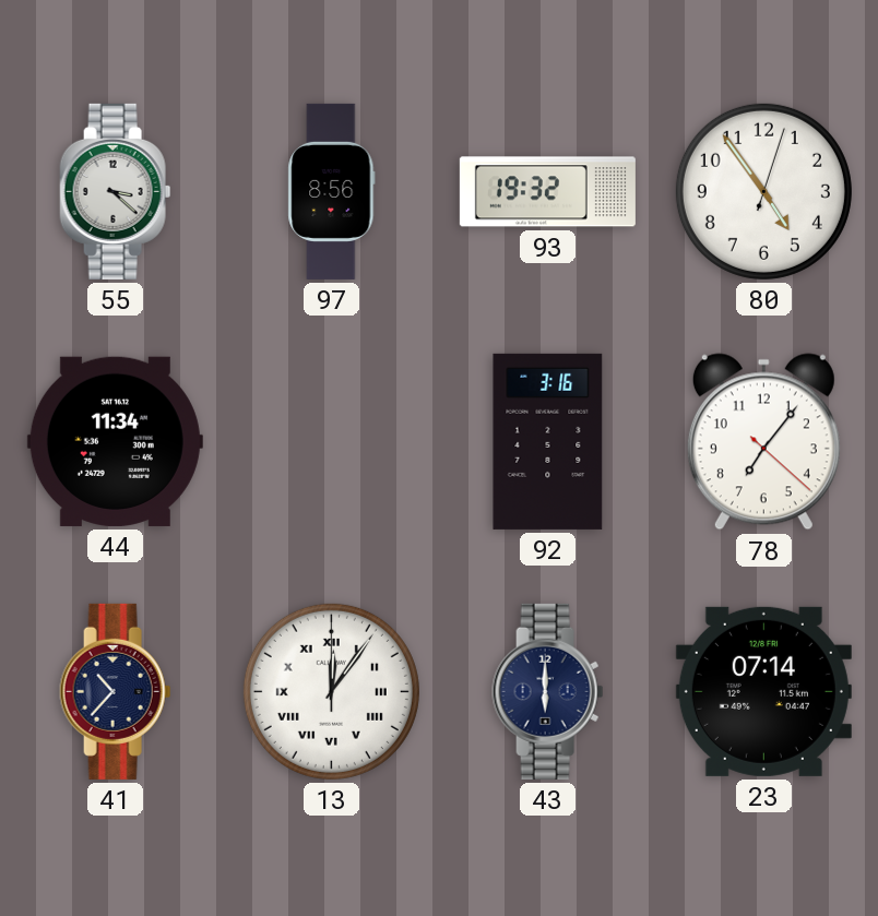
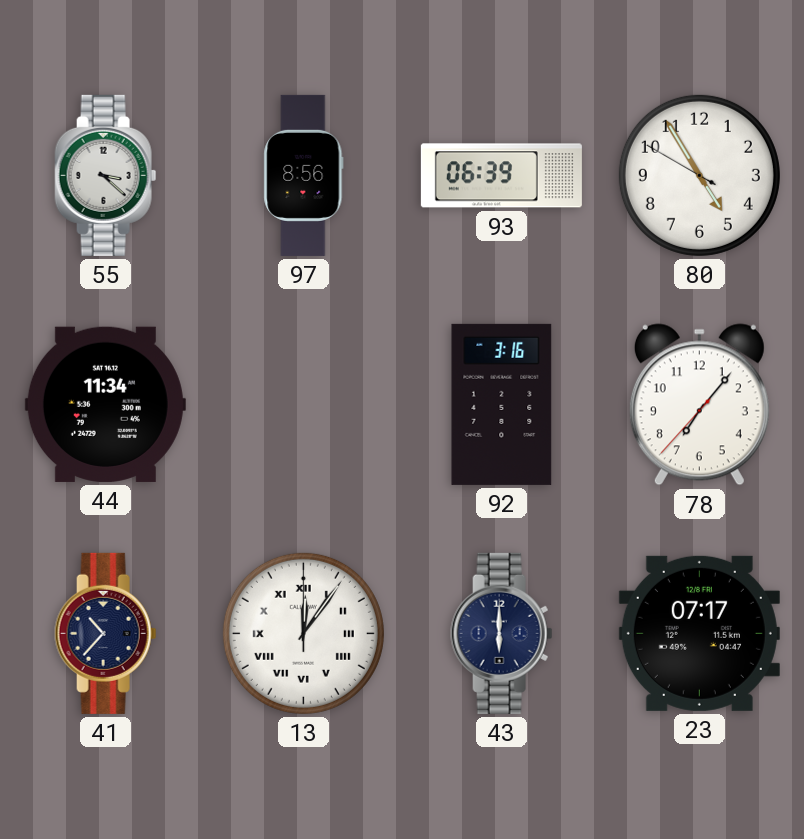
93: 19:32 -> 06:39 (501, 176)
80: 4:54:03 -> 4:54:50 (699, 175)
78: 7:06:22 -> 7:06:37 (699, 405)
23: 07:14 -> 07:17 (699, 633)
